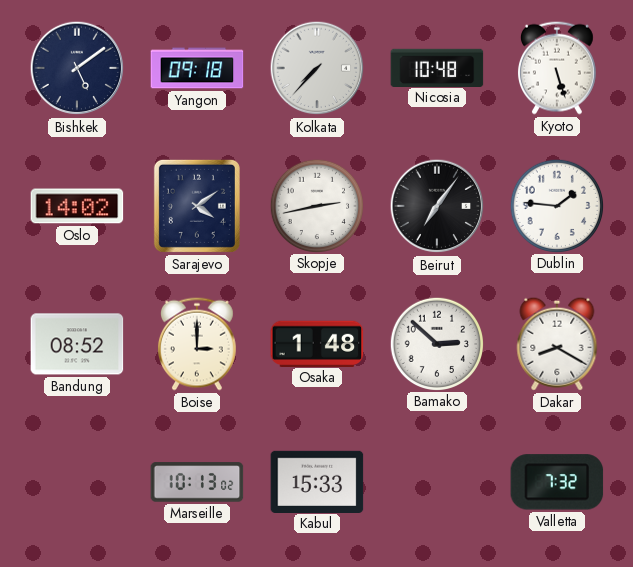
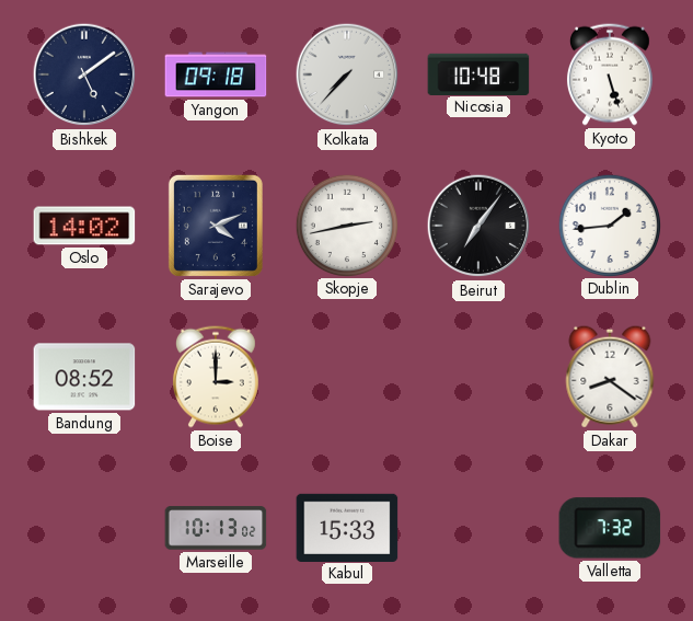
Sarajevo: 4:09 -> 4:11 (216, 226)
Dublin: 1:46 -> 1:44 (609, 225)
Osaka: 1:48 -> none (317, 343)
Bamako: 2:52 -> none (436, 343)
Dakar: 8:20 -> 8:21 (610, 377)
